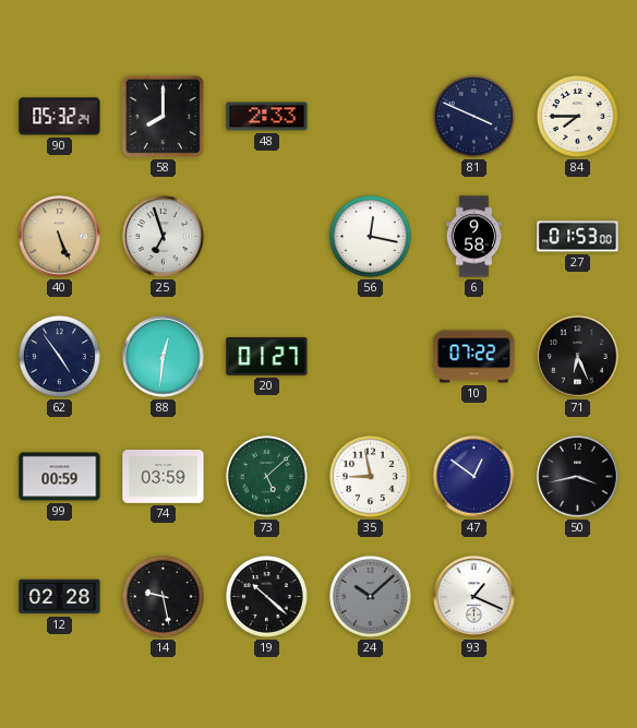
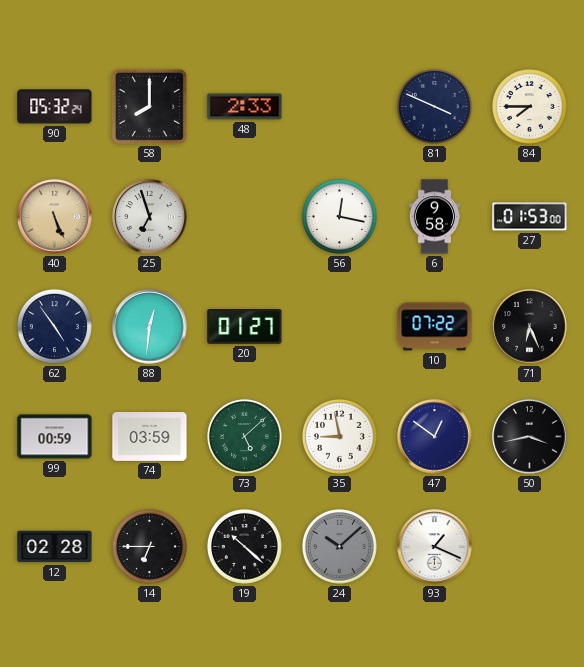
14: 9:28 -> 6:45 (149, 546)
